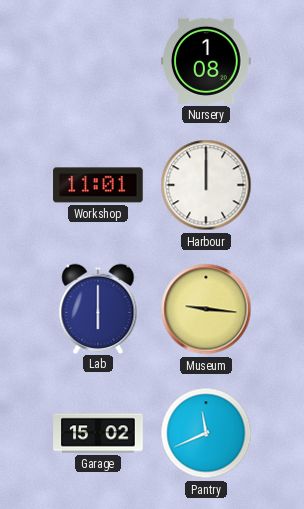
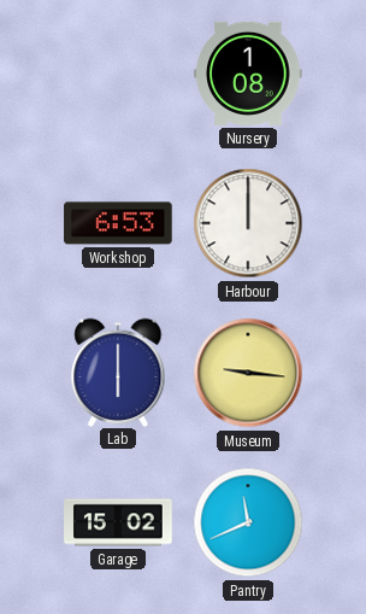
Workshop: 11:01 -> 6:53 (118, 223)
